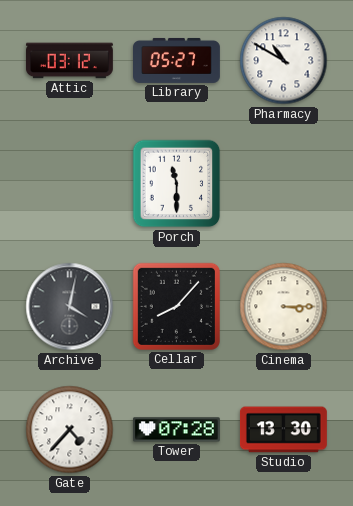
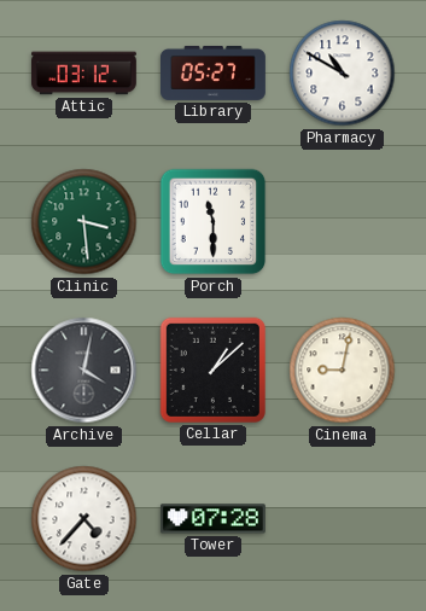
Clinic: none -> 3:29 (84, 222)
Cellar: 8:07 -> 1:08 (212, 369)
Cinema: 3:15 -> 9:02 (343, 371)
Studio: 13:30 -> none (283, 430)
